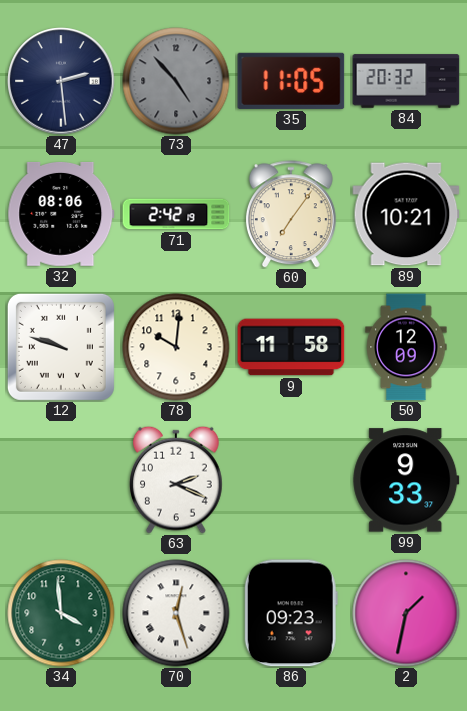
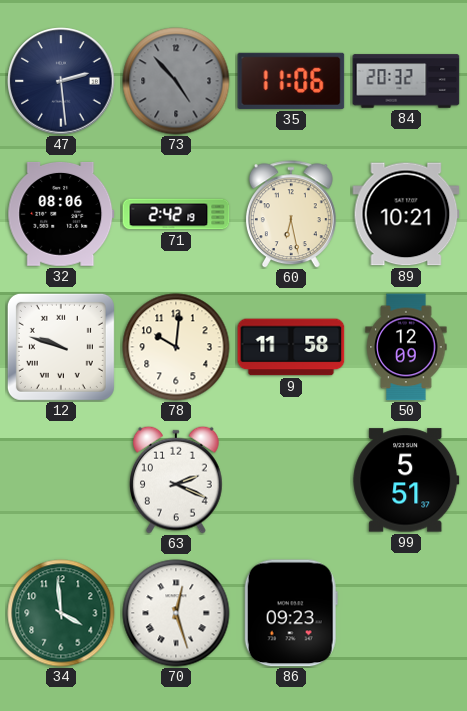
35: 11:05 -> 11:06 (291, 81)
60: 7:06 -> 6:28 (291, 214)
99: 9:33 -> 5:51 (406, 480)
2: 1:32 -> none (406, 613)
